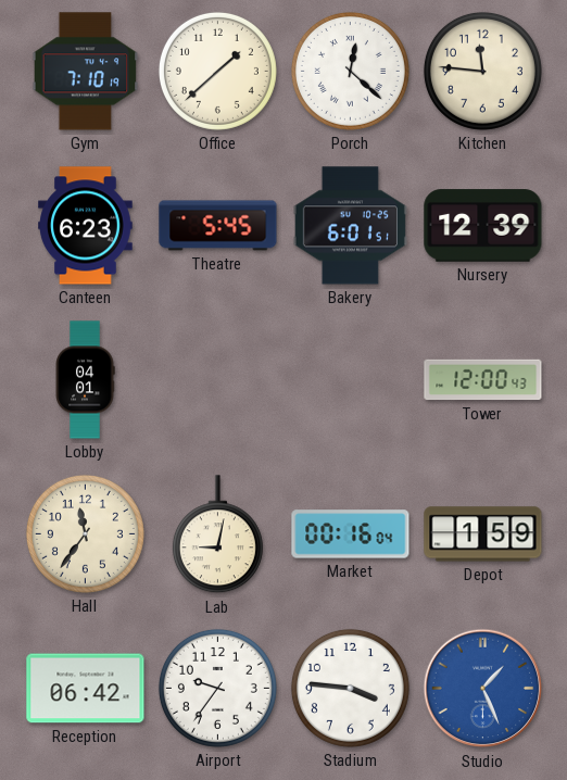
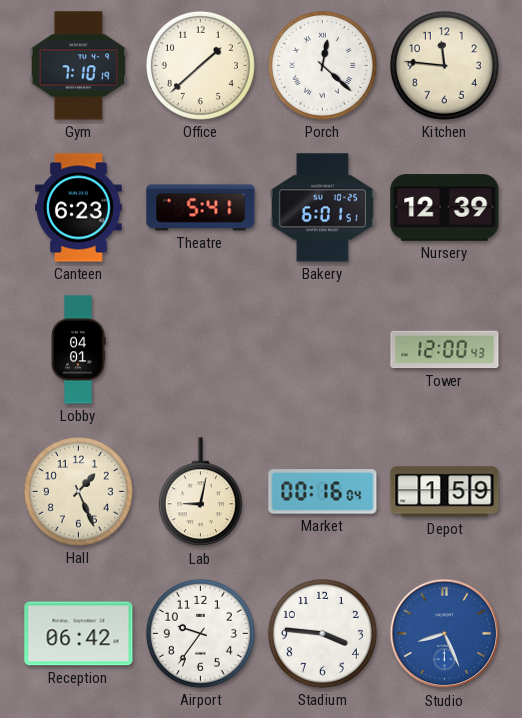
Theatre: 5:45 -> 5:41 (201, 208)
Hall: 11:36 -> 1:26 (78, 491)
Studio: 1:26 -> 8:26 (445, 634)
